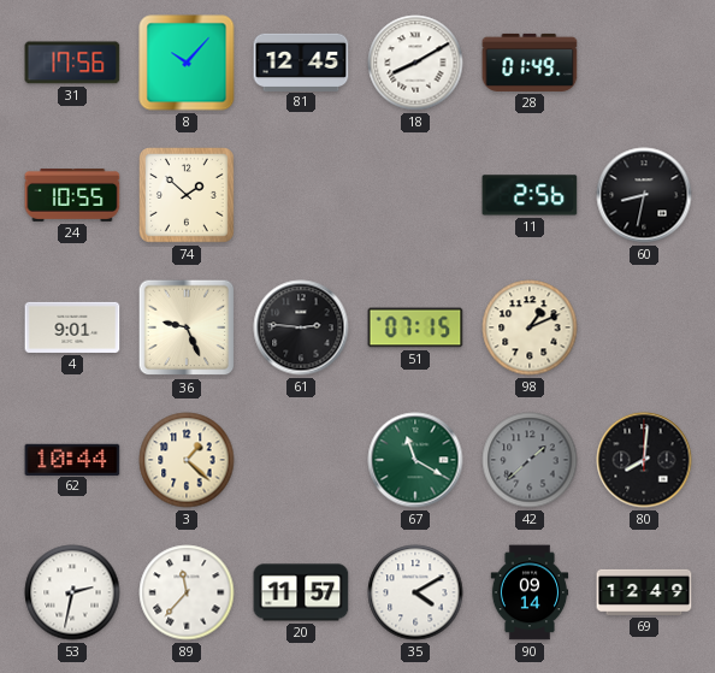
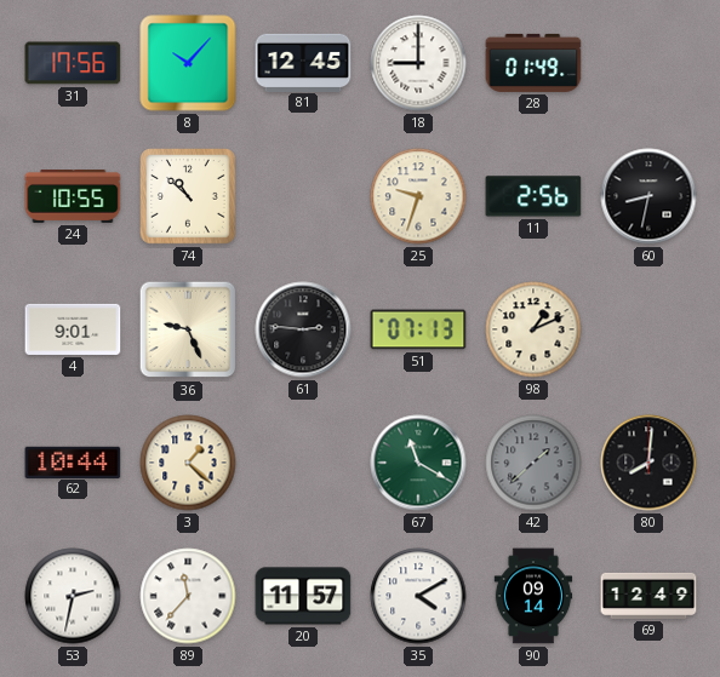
18: 8:10 -> 9:00 (418, 63)
74: 1:52 -> 10:52 (189, 197)
25: none -> 9:33 (418, 196)
51: 07:15 -> 07:13 (418, 329)
